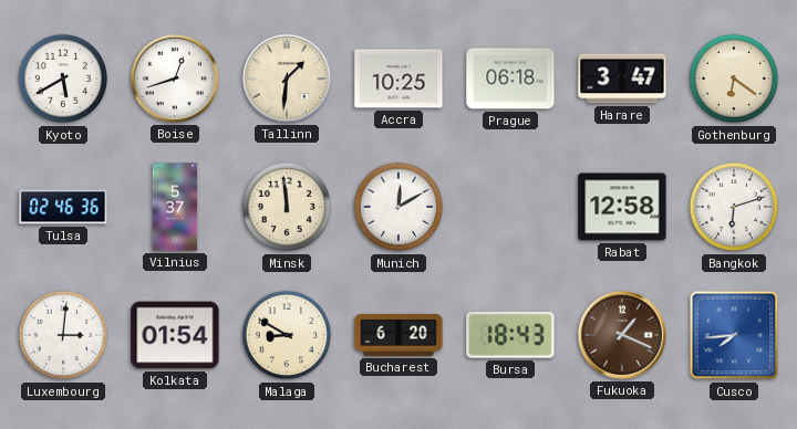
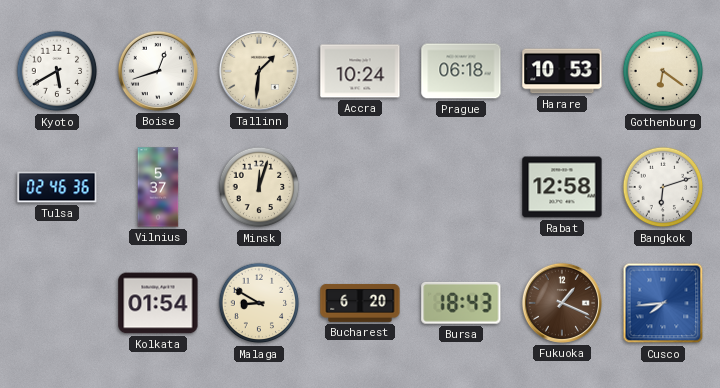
Accra: 10:25 -> 10:24 (360, 71)
Harare: 3:47 -> 10:53 (562, 71)
Minsk: 11:59 -> 12:03 (259, 187)
Munich: 12:10 -> none (398, 207)
Luxembourg: 3:01 -> none (63, 335)
